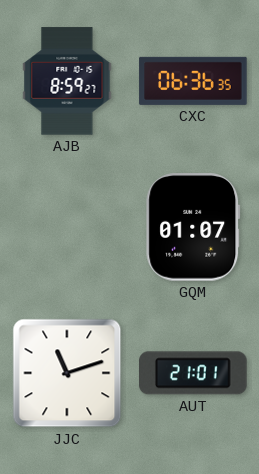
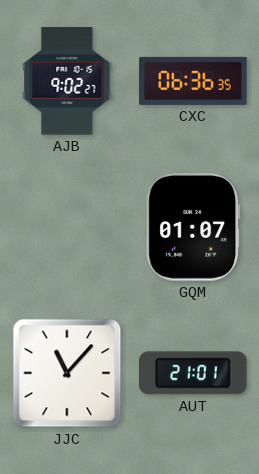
AJB: 8:59 -> 9:02 (67, 81)
JJC: 11:12 -> 11:07 (67, 373)
